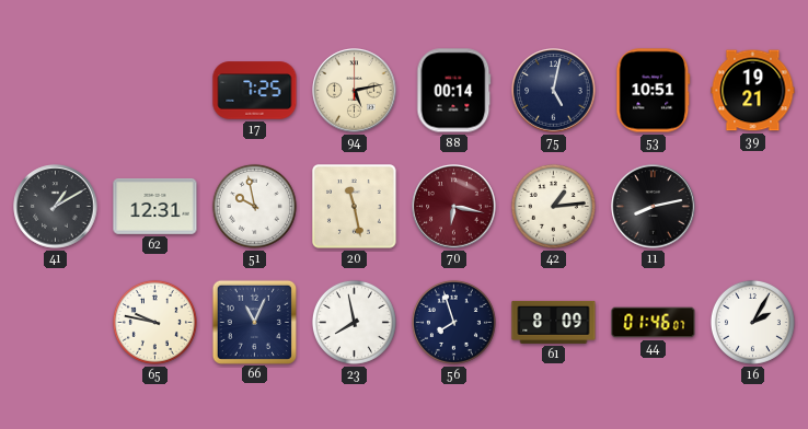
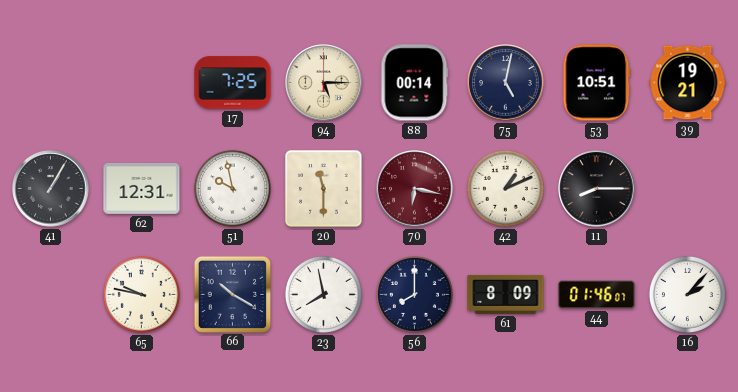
94: 5:13 -> 5:15 (324, 83)
41: 1:10 -> 1:05 (51, 189)
20: 11:28 -> 11:30 (324, 189)
42: 1:14 -> 1:11 (505, 188)
11: 8:13 -> 8:15 (597, 189)
66: 11:04 -> 10:20 (232, 294)
56: 7:57 -> 8:00 (414, 294)
16: 2:05 -> 2:07 (687, 294)
